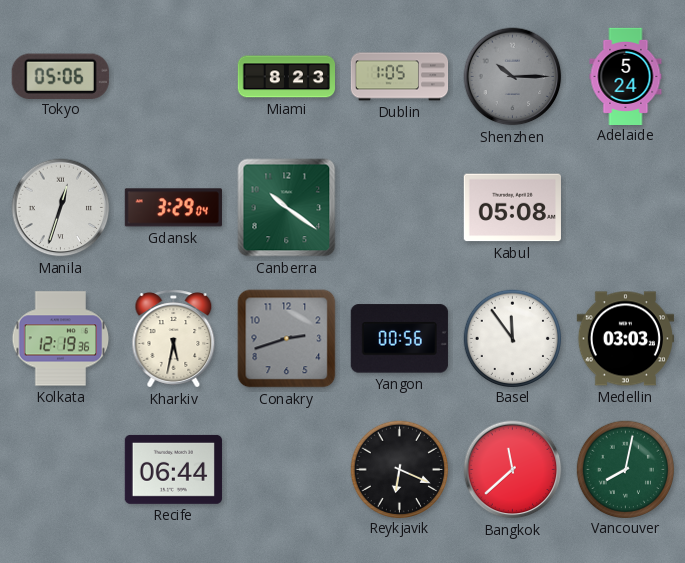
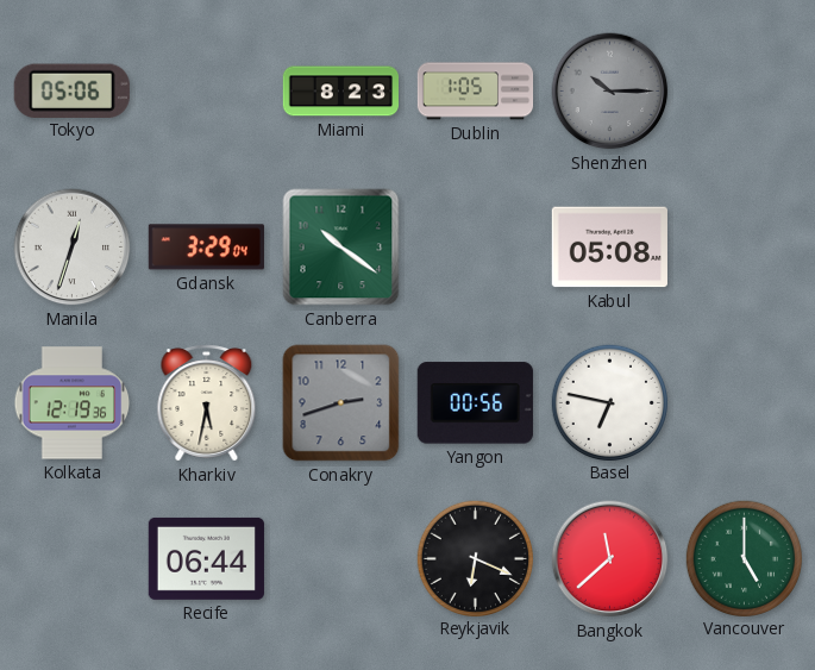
Adelaide: 5:24 -> none (626, 76)
Basel: 11:54 -> 6:47 (609, 402)
Medellin: 03:03 -> none (625, 339)
Vancouver: 8:02 -> 5:00 (744, 558)
